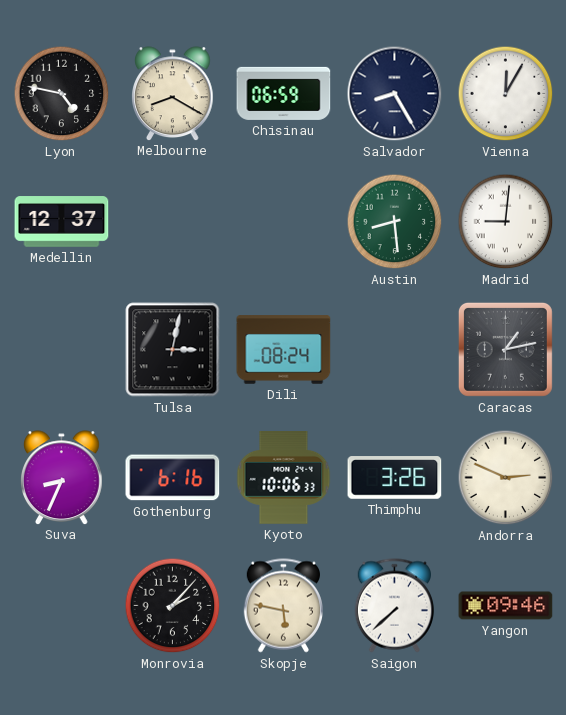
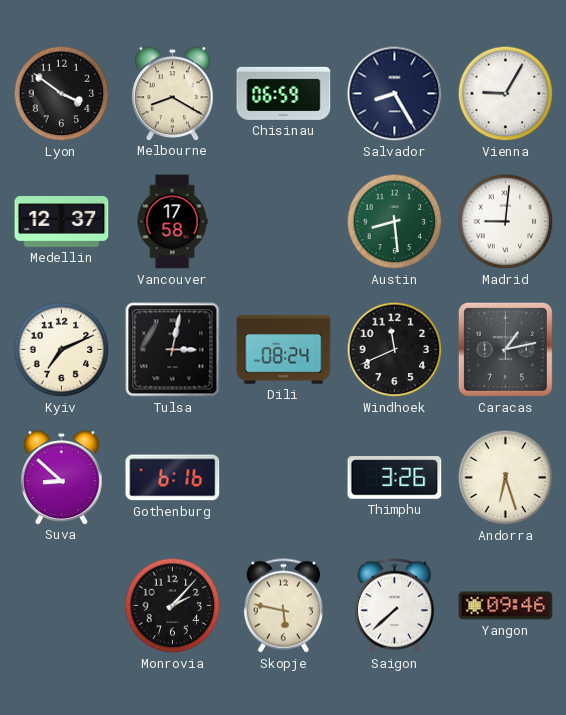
Lyon: 4:47 -> 3:51 (62, 94)
Vienna: 12:05 -> 9:05 (506, 94)
Vancouver: none -> 17:58 (172, 222)
Kyiv: none -> 7:11 (62, 350)
Windhoek: none -> 11:41 (395, 350)
Suva: 8:34 -> 8:52 (62, 477)
Kyoto: 10:06 -> none (284, 478)
Andorra: 2:49 -> 6:27 (506, 478)
